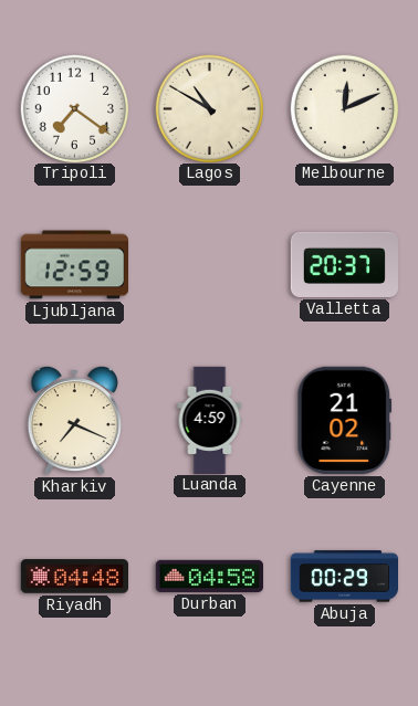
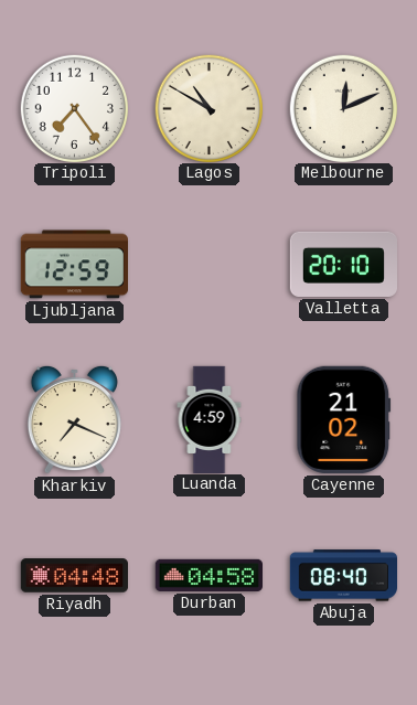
Tripoli: 7:21 -> 7:24 (74, 108)
Valletta: 20:37 -> 20:10 (343, 264)
Abuja: 00:29 -> 08:40 (343, 576)
